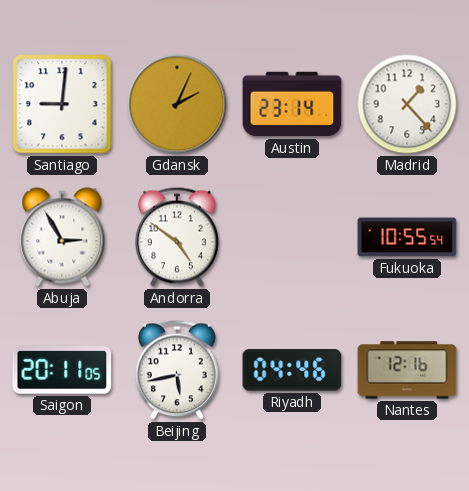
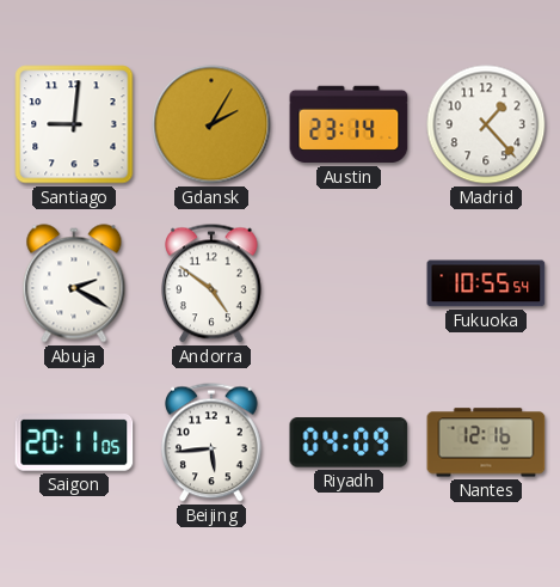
Gdansk: 2:04 -> 2:05 (211, 124)
Abuja: 2:55 -> 2:20 (74, 283)
Beijing: 5:43 -> 5:44 (213, 442)
Riyadh: 04:46 -> 04:09 (349, 442)
